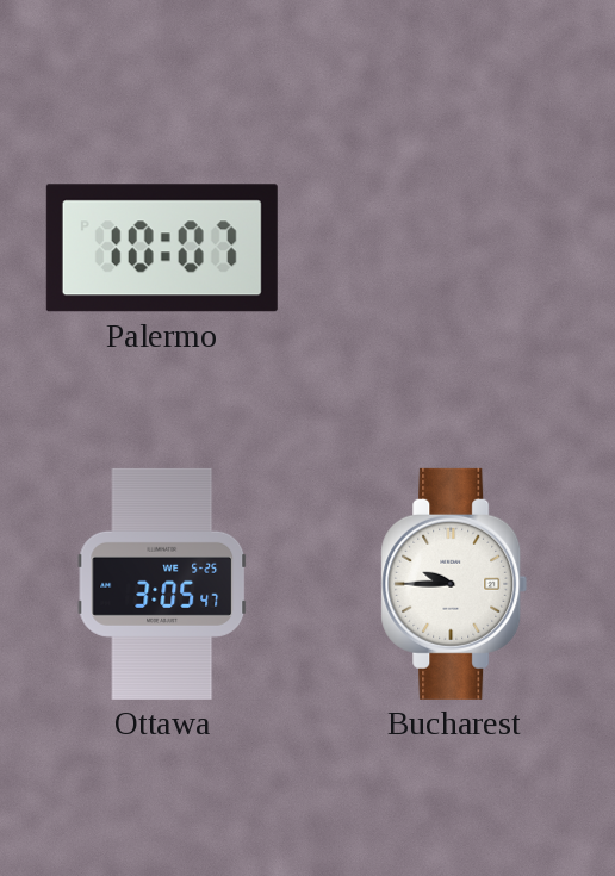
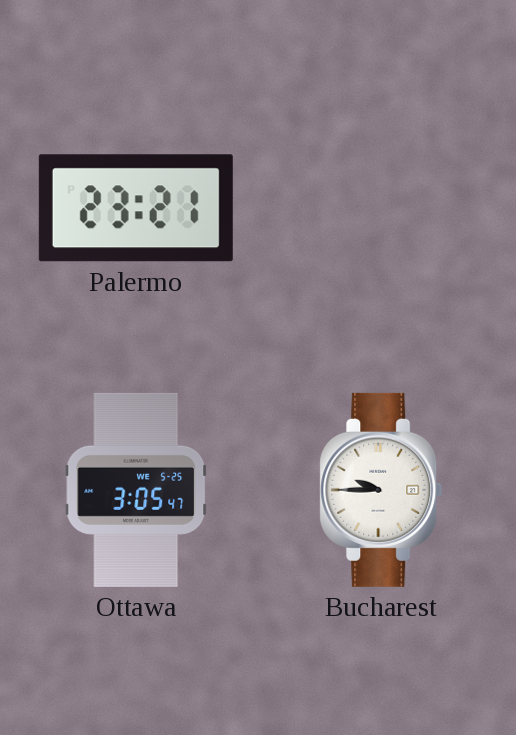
Palermo: 10:07 -> 23:21 (136, 208)
